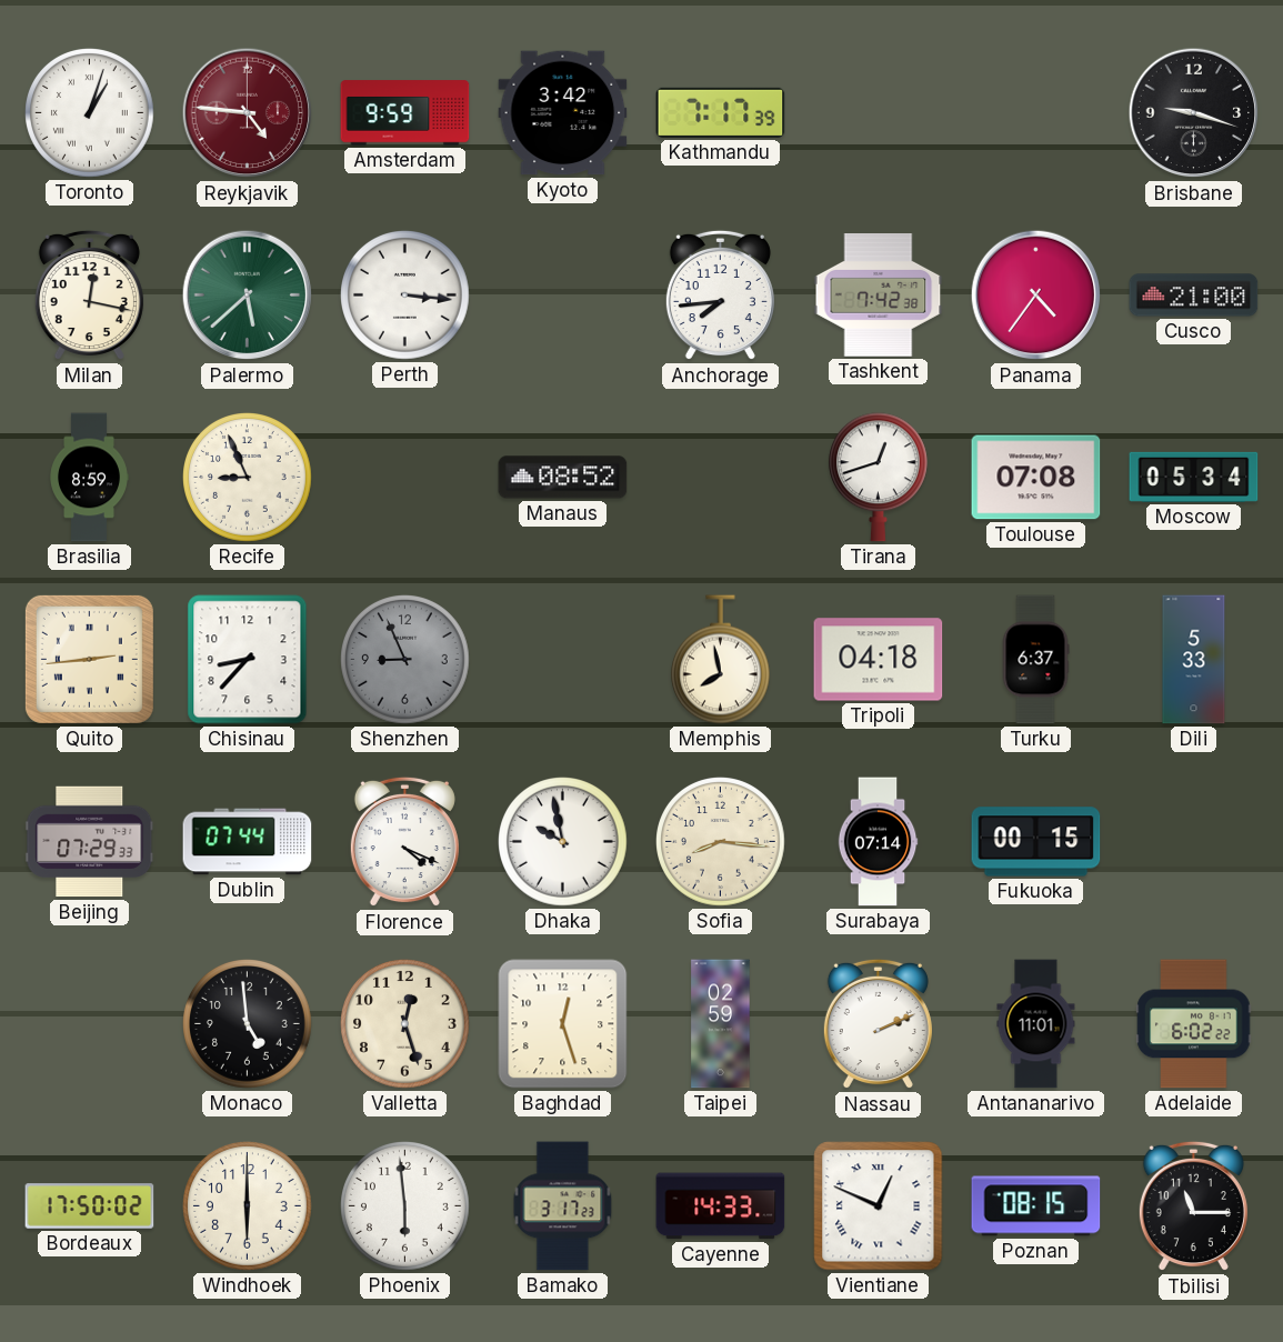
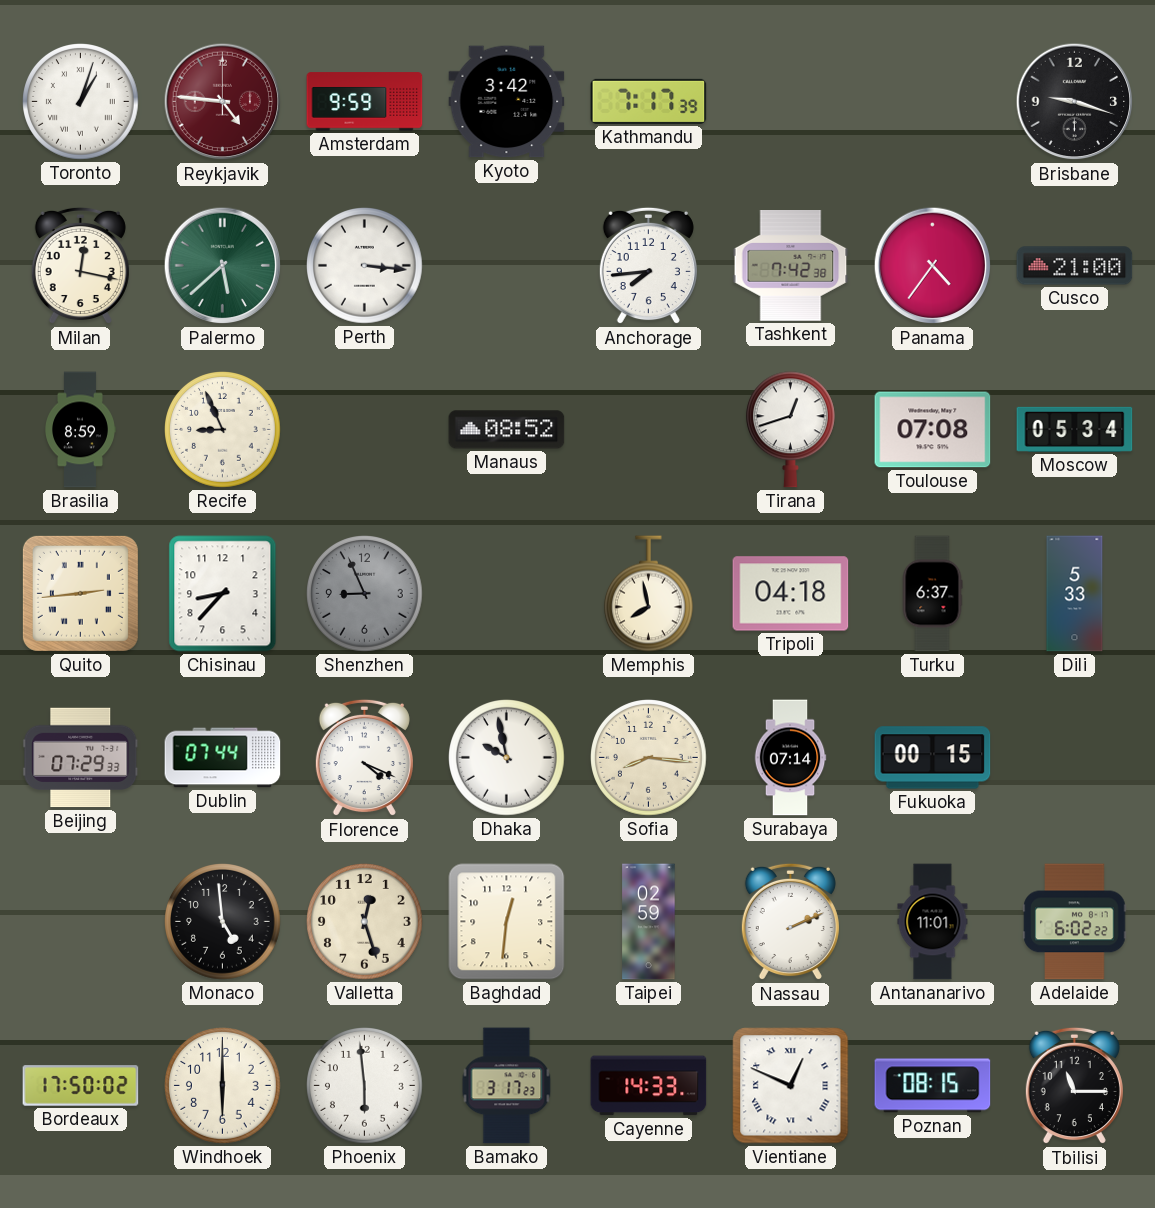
Baghdad: 12:27 -> 12:31 (507, 922)
